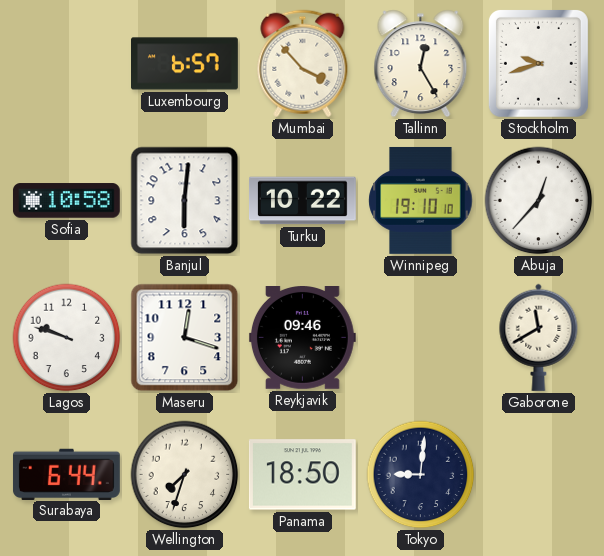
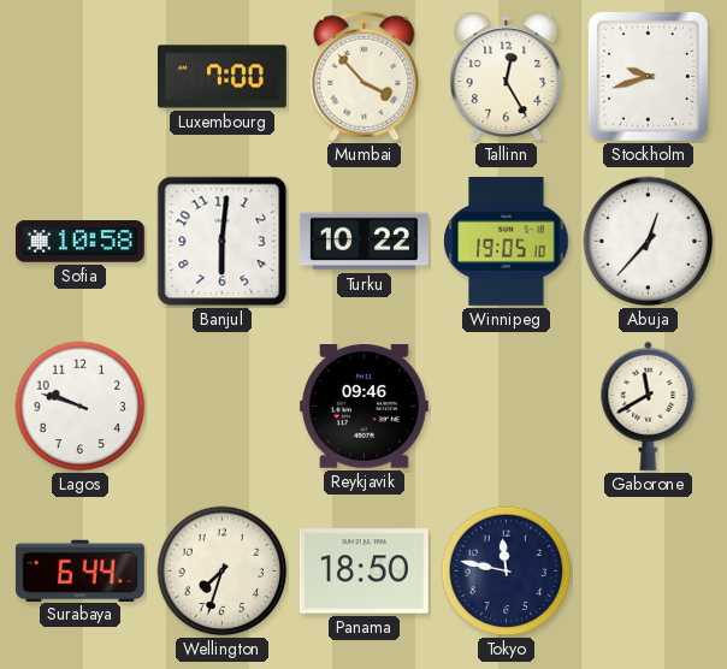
Luxembourg: 6:57 -> 7:00 (223, 77)
Winnipeg: 19:10 -> 19:05 (507, 241)
Maseru: 12:18 -> none (185, 338)
Tokyo: 9:01 -> 11:47 (507, 572)
